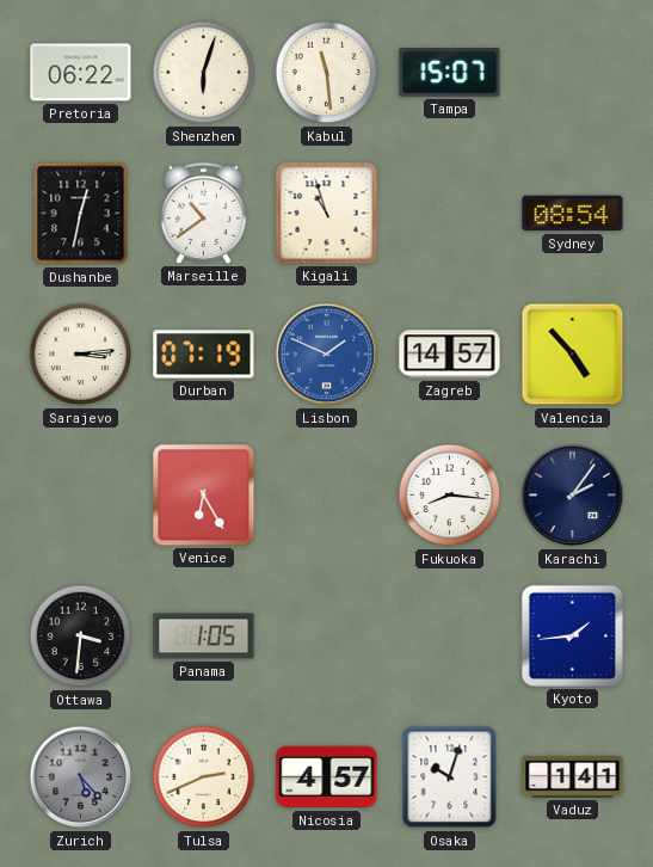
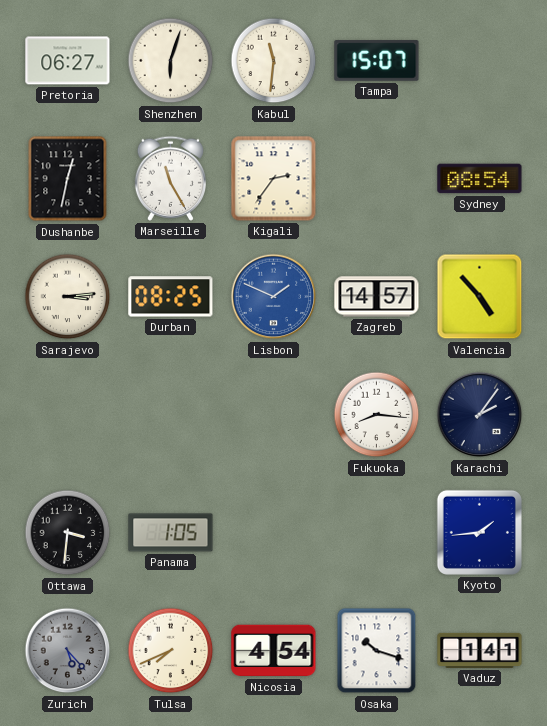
Pretoria: 06:22 -> 06:27 (68, 61)
Kabul: 11:29 -> 11:31 (274, 61)
Marseille: 10:39 -> 11:25 (170, 178)
Kigali: 10:57 -> 2:36 (274, 179)
Durban: 07:19 -> 08:25 (171, 297)
Venice: 6:25 -> none (204, 496)
Tulsa: 2:41 -> 7:41 (171, 651)
Nicosia: 4:57 -> 4:54 (274, 651)
Osaka: 10:03 -> 10:18 (377, 651)
